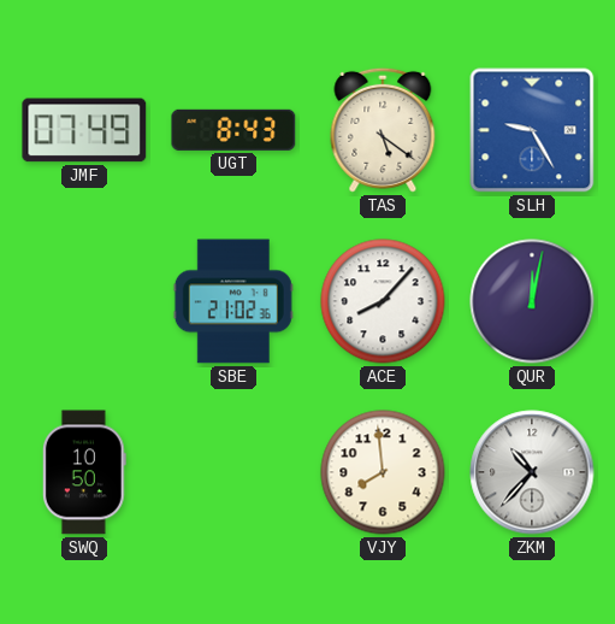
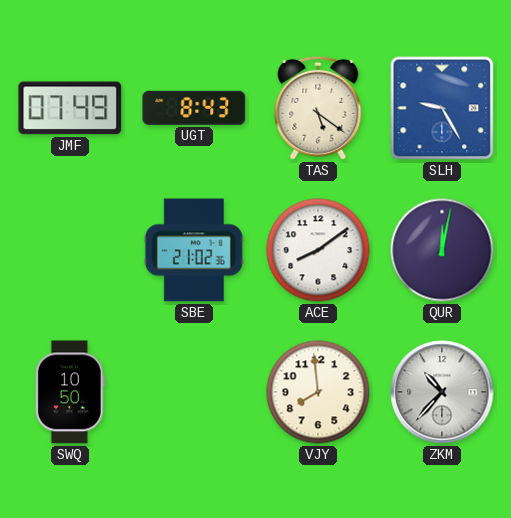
ACE: 8:07 -> 8:09 (318, 250)
